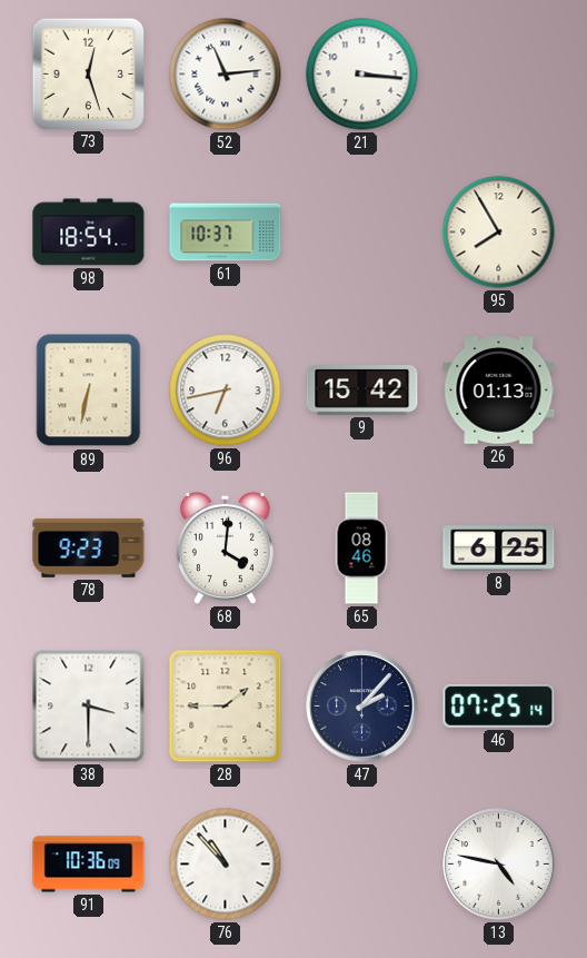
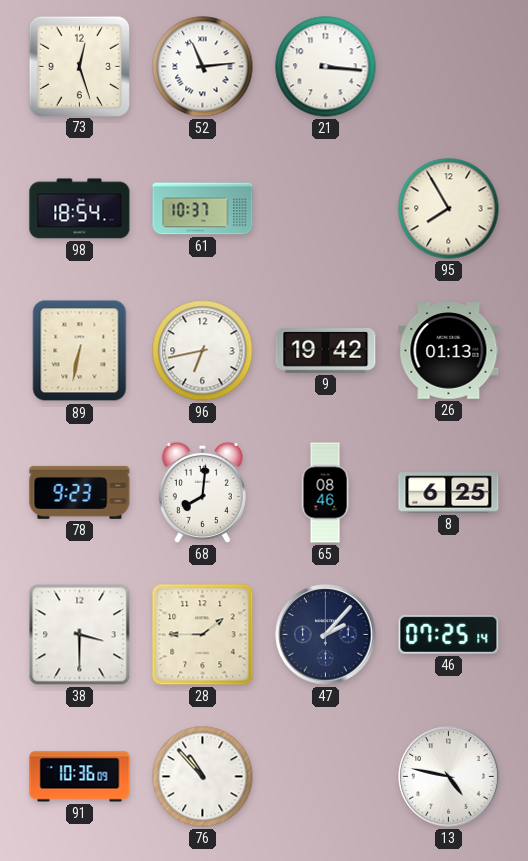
9: 15:42 -> 19:42 (326, 351)
68: 4:01 -> 8:01 (202, 492)
